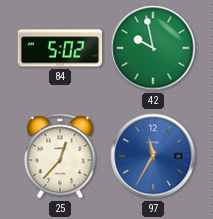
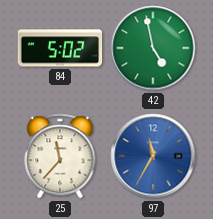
42: 9:58 -> 4:58 (153, 48)
25: 12:37 -> 11:37 (60, 156)
